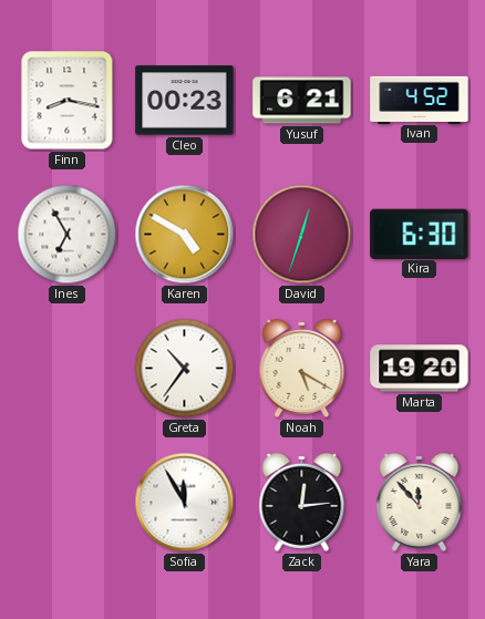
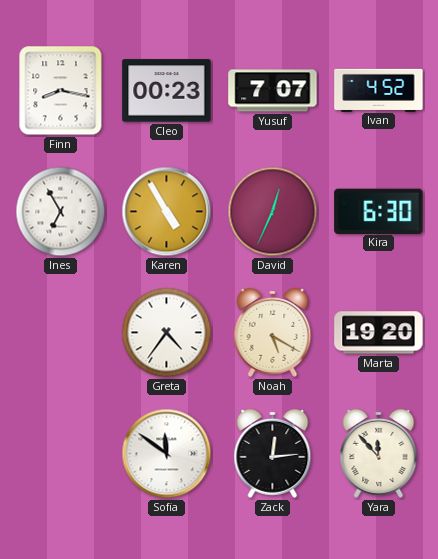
Yusuf: 6:21 -> 7:07 (273, 91)
Karen: 4:50 -> 4:55 (167, 212)
David: 12:33 -> 12:34 (273, 212)
Greta: 10:36 -> 4:36 (167, 333)
Sofia: 11:55 -> 11:51 (167, 454)
